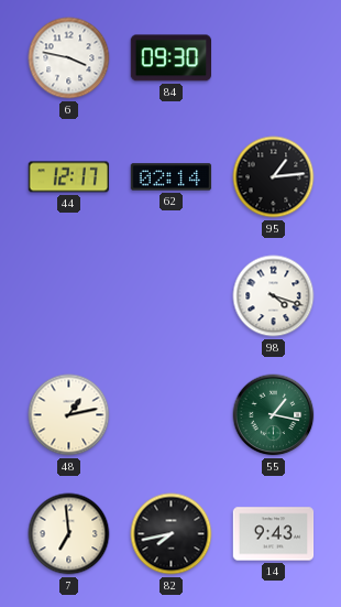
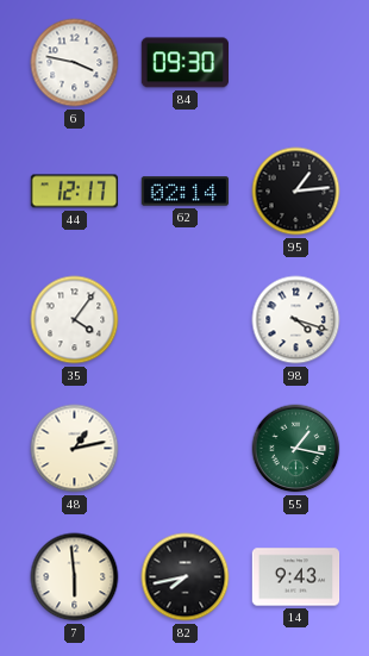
35: none -> 4:06 (75, 320)
7: 6:59 -> 5:59 (75, 577)
